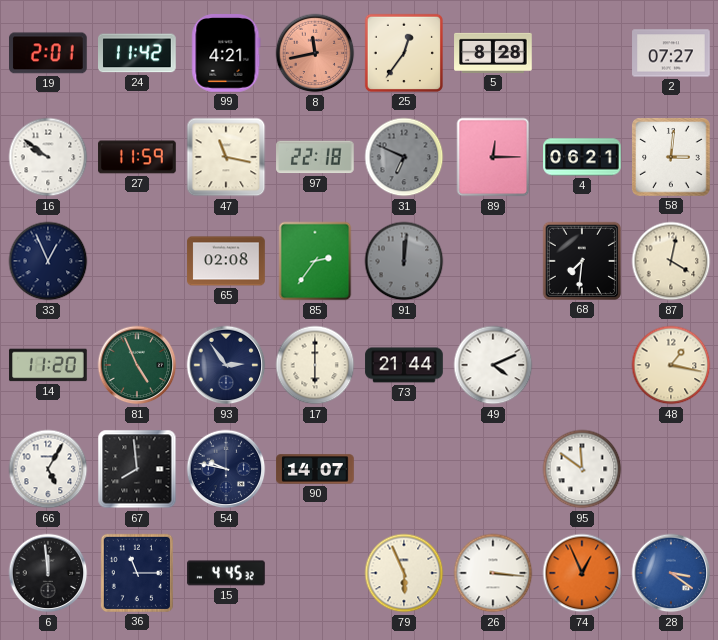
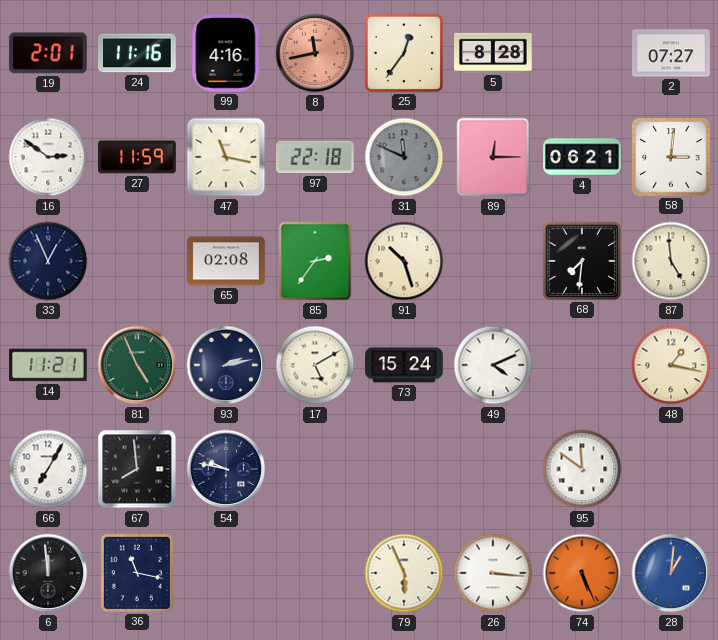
24: 11:42 -> 11:16 (138, 53)
99: 4:21 -> 4:16 (226, 53)
16: 9:51 -> 2:51 (48, 157)
31: 6:49 -> 11:49 (404, 157)
91: 12:01 -> 10:27 (404, 261)
91 dial: grey -> cream (404, 261)
87: 4:02 -> 4:59 (671, 261)
14: 11:20 -> 11:21 (48, 365)
93: 2:54 -> 2:13 (226, 365)
17: 6:00 -> 5:10 (315, 365)
73: 21:44 -> 15:24 (404, 365)
66: 5:05 -> 7:05 (48, 469)
90: 14:07 -> none (315, 469)
36: 11:15 -> 11:17 (137, 573)
15: 4:45 -> none (226, 573)
74: 12:56 -> 5:26 (582, 573)
28: 3:21 -> 1:01 (671, 573)
